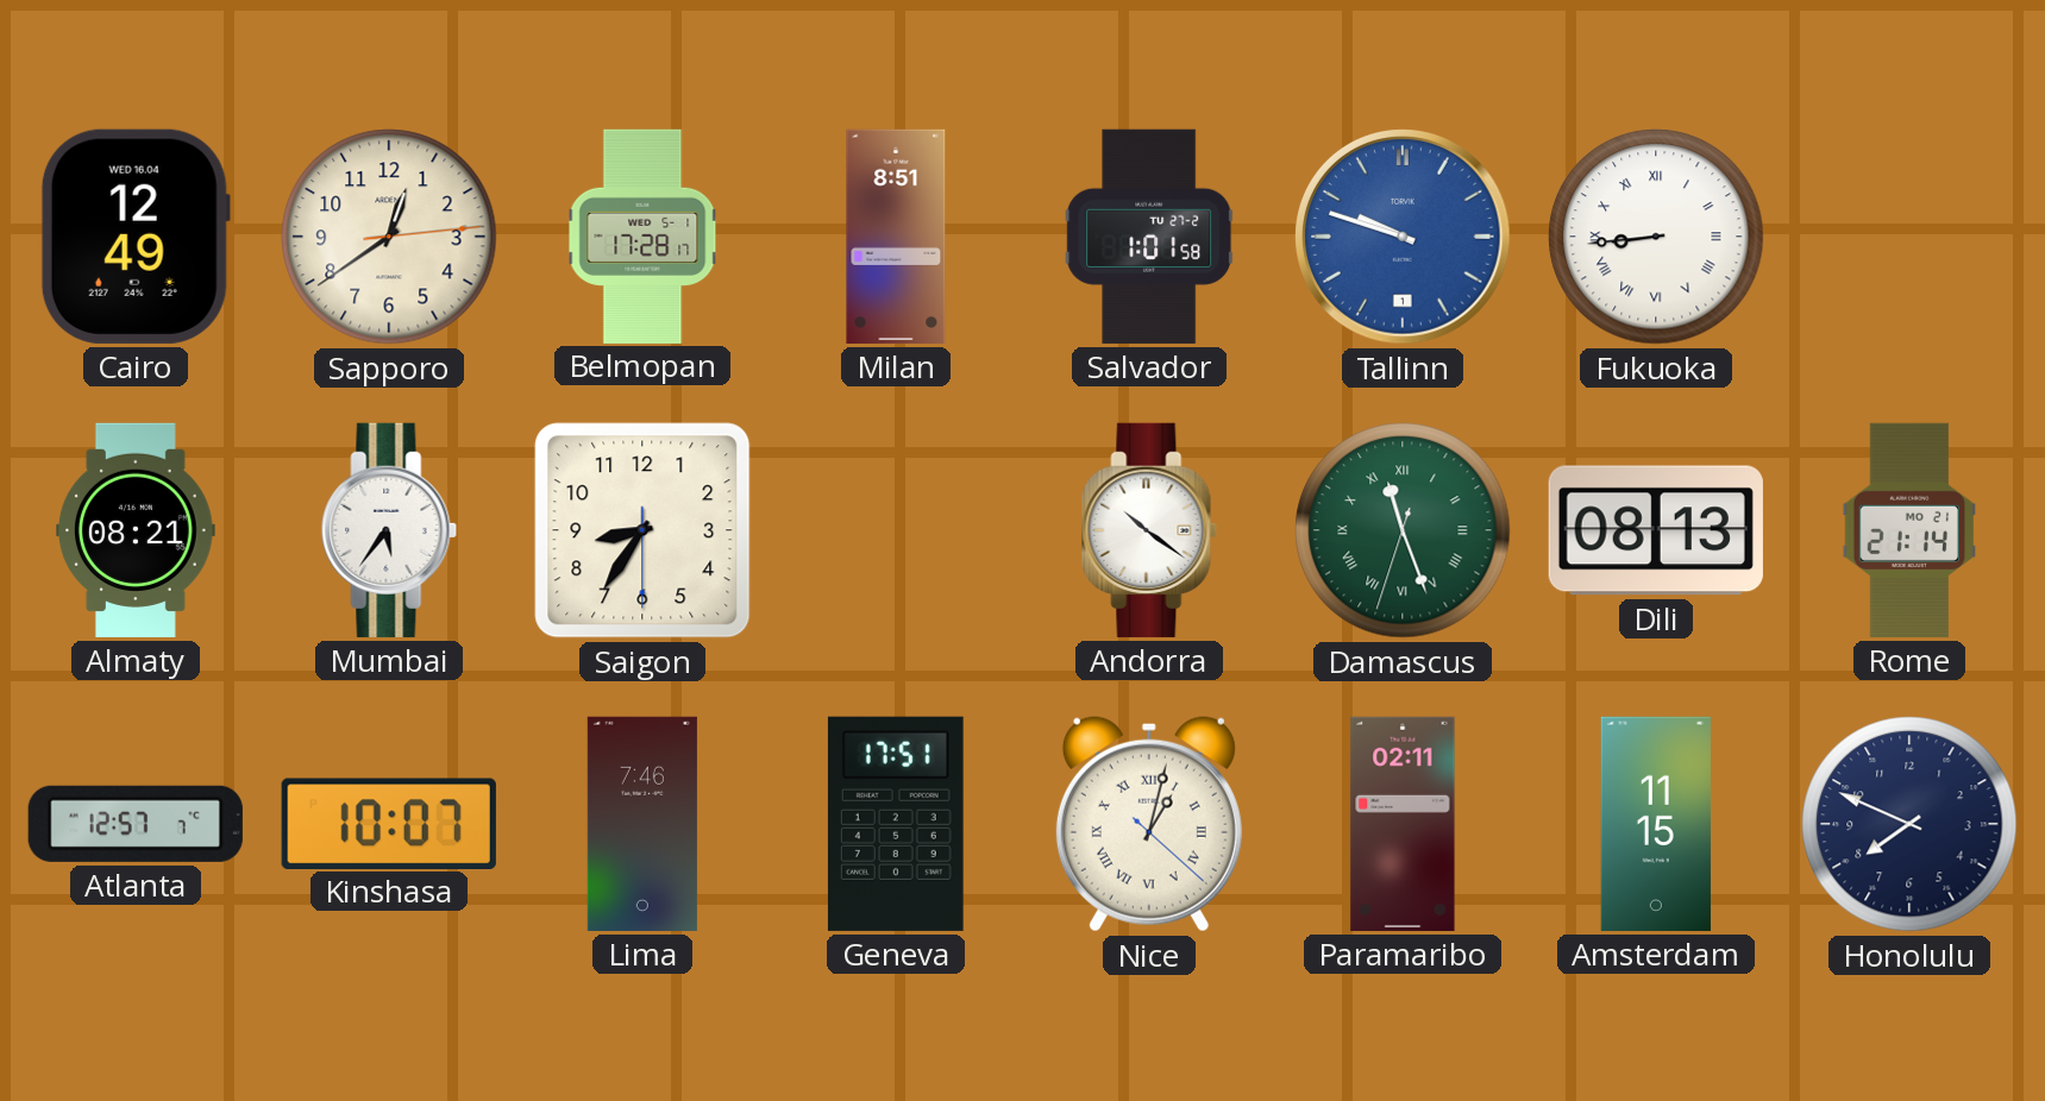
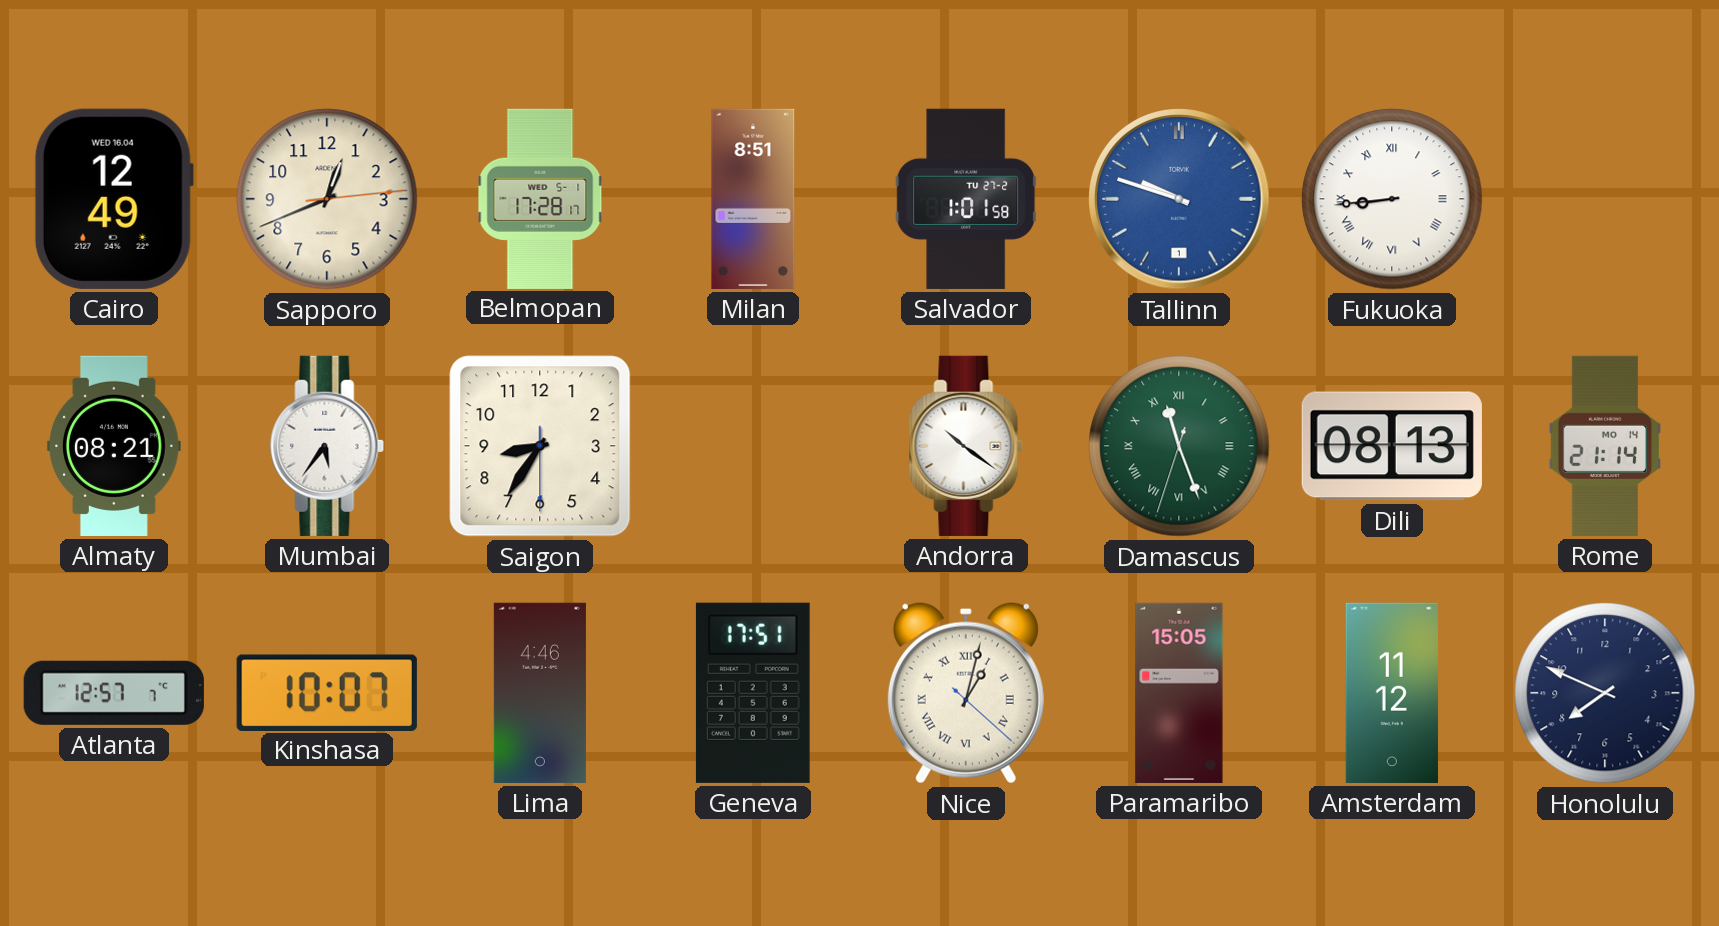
Sapporo: 12:39 -> 12:41 (327, 199)
Rome date: MO 21 -> MO 14 (1605, 446)
Lima: 7:46 -> 4:46 (540, 693)
Paramaribo: 02:11 -> 15:05 (1179, 693)
Amsterdam: 11:15 -> 11:12 (1392, 693)
